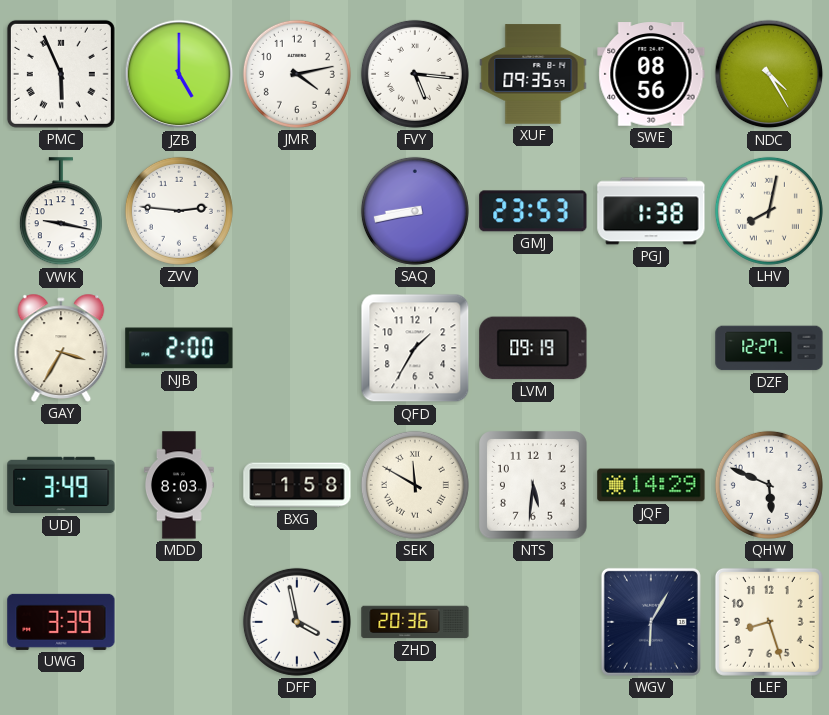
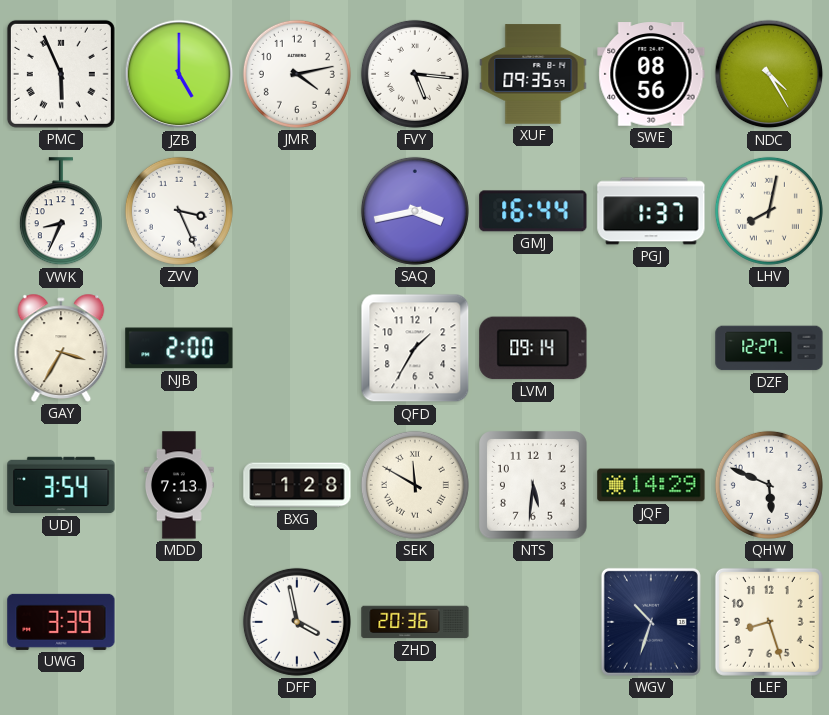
VWK: 9:17 -> 8:34 (61, 212)
ZVV: 2:46 -> 3:26 (179, 211)
SAQ: 8:43 -> 3:43 (415, 211)
GMJ: 23:53 -> 16:44 (533, 211)
PGJ: 1:38 -> 1:37 (651, 211)
LVM: 09:19 -> 09:14 (533, 348)
UDJ: 3:49 -> 3:54 (61, 485)
MDD: 8:03 -> 7:13 (180, 485)
BXG: 1:58 -> 1:28 (297, 485)
WGV: 6:05 -> 10:33 (651, 622)
